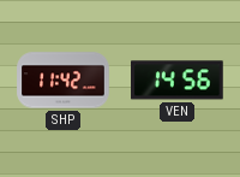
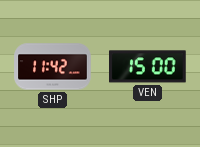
VEN: 14:56 -> 15:00 (148, 67)
